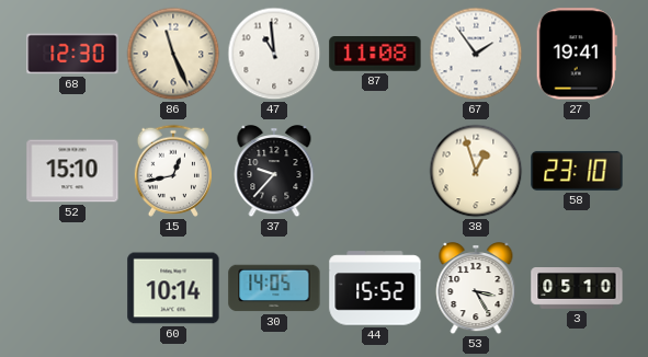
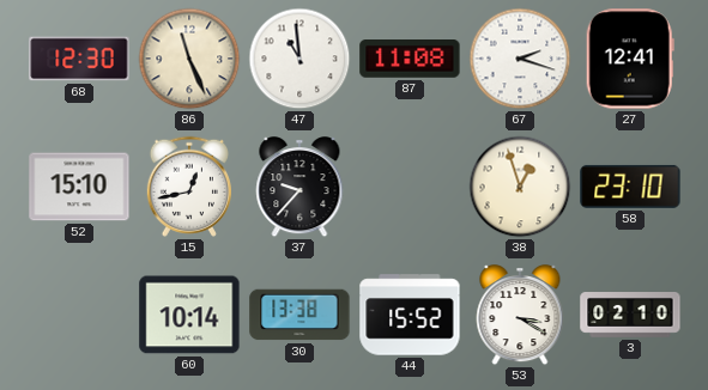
67: 1:54 -> 2:18 (520, 59)
27: 19:41 -> 12:41 (630, 59)
30: 14:05 -> 13:38 (299, 315)
53: 3:25 -> 3:20 (520, 316)
3: 05:10 -> 02:10 (630, 316)
